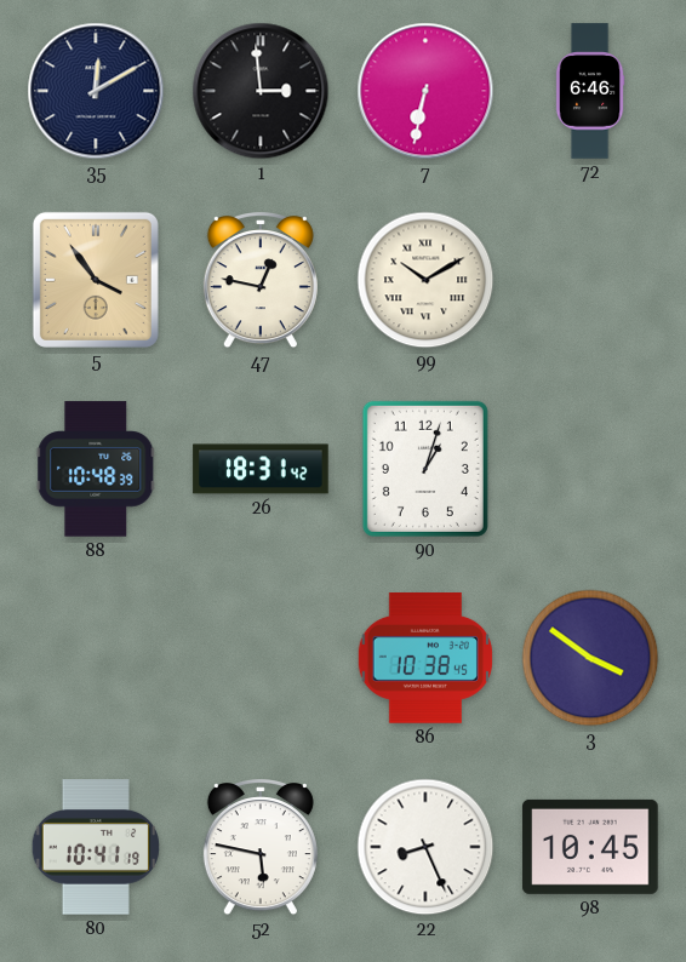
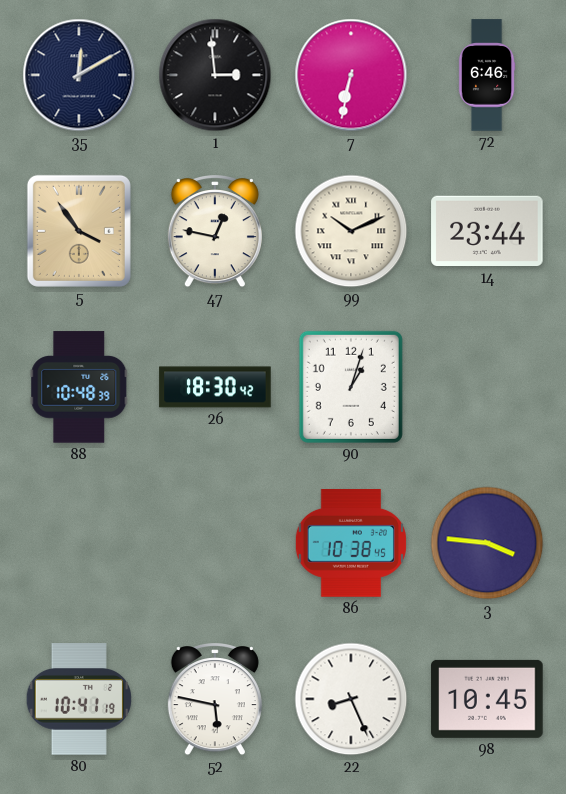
99: 10:10 -> 10:11 (351, 231)
14: none -> 23:44 (487, 231)
26: 18:31 -> 18:30 (215, 387)
3: 3:51 -> 3:46 (487, 543)
